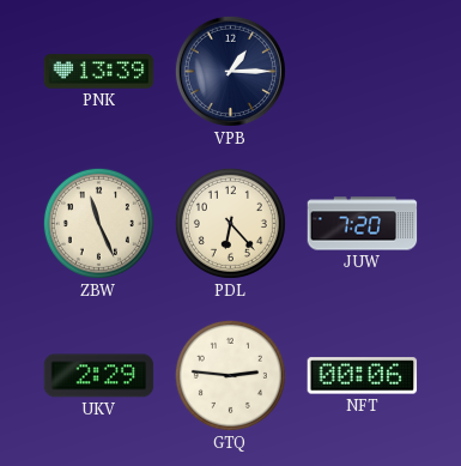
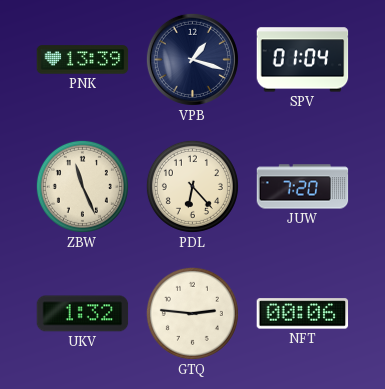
VPB: 1:15 -> 1:18 (192, 59)
SPV: none -> 01:04 (303, 60)
UKV: 2:29 -> 1:32 (83, 314)
